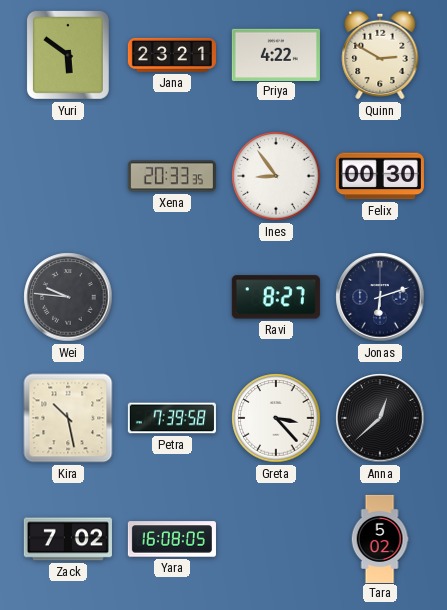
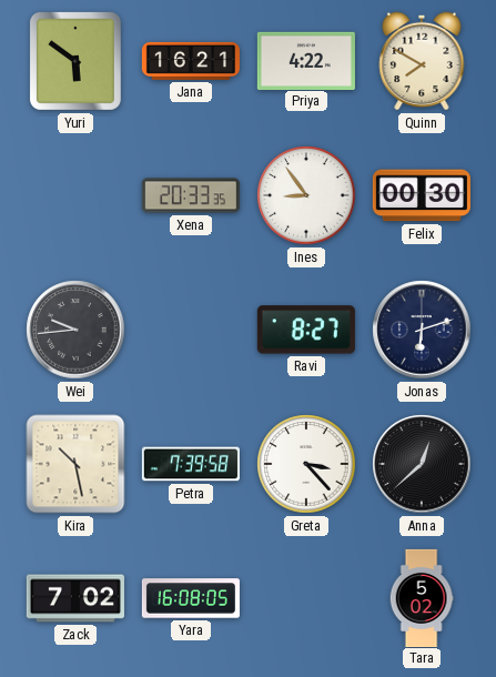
Jana: 23:21 -> 16:21 (191, 61)
Quinn: 2:50 -> 7:50 (422, 61)
Wei: 9:46 -> 9:44 (75, 330)
